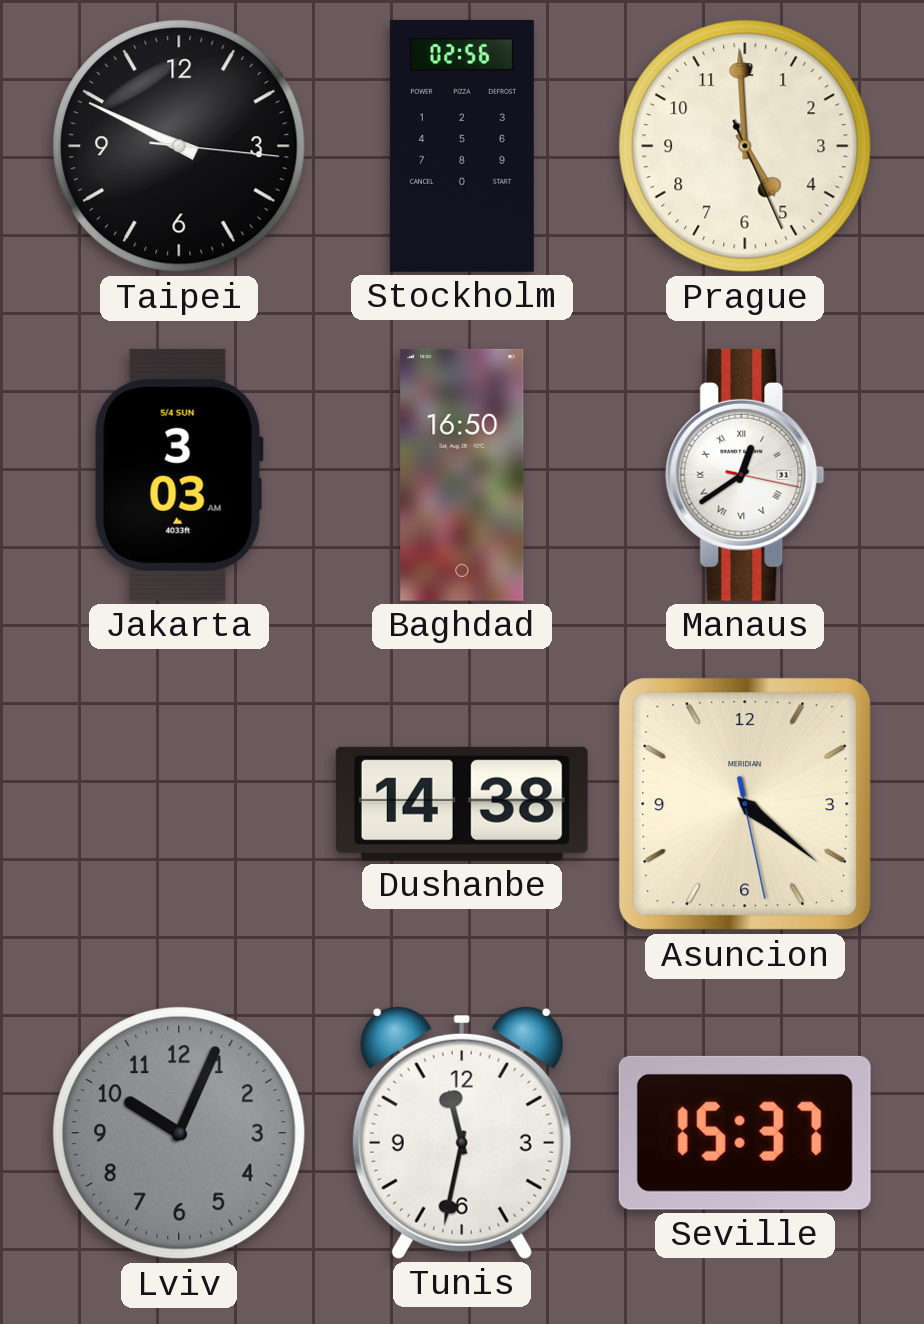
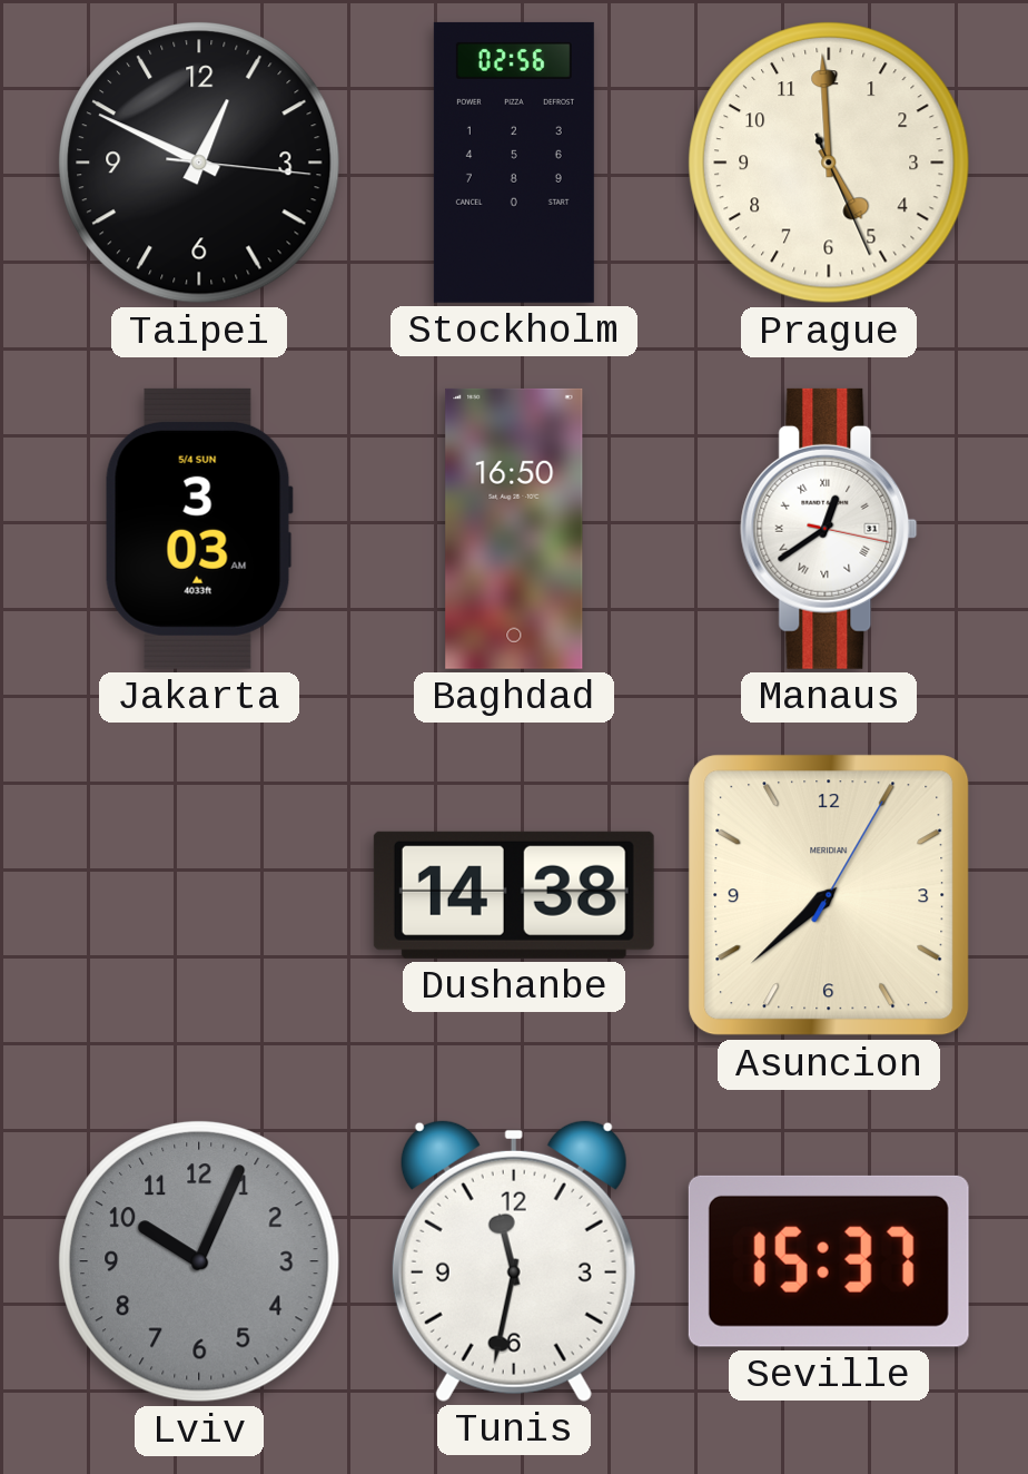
Taipei: 9:49 -> 12:49 (200, 164)
Asuncion: 4:21 -> 7:38 (829, 895)
